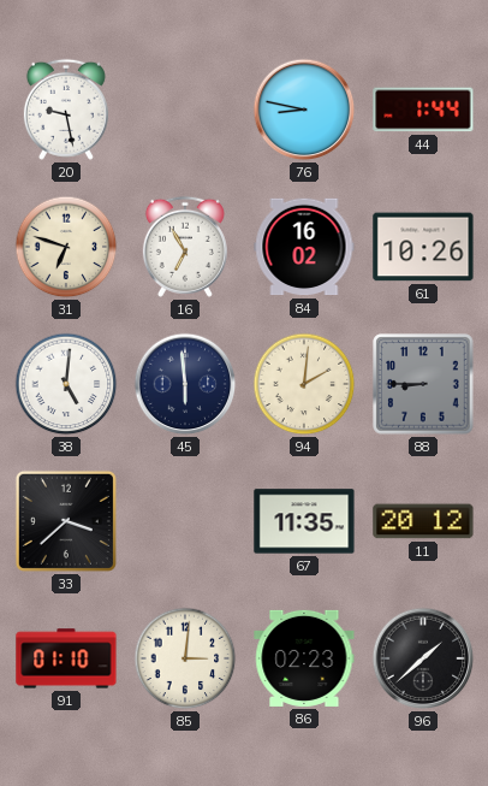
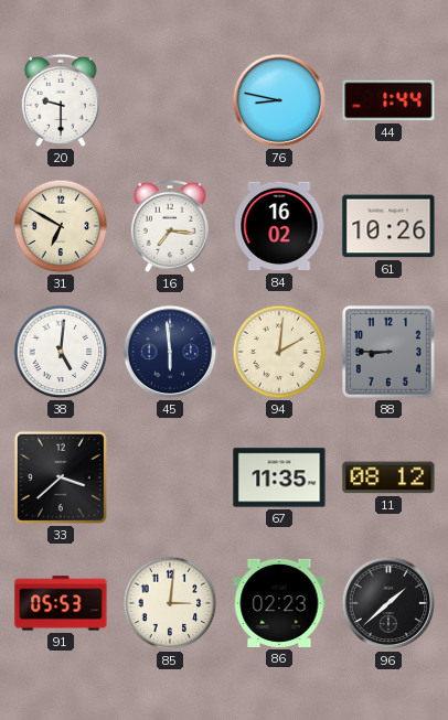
20: 9:28 -> 9:30 (61, 100)
31: 6:48 -> 6:50 (61, 226)
16: 6:55 -> 7:16 (170, 226)
11: 20:12 -> 08:12 (388, 477)
91: 01:10 -> 05:53 (61, 603)
